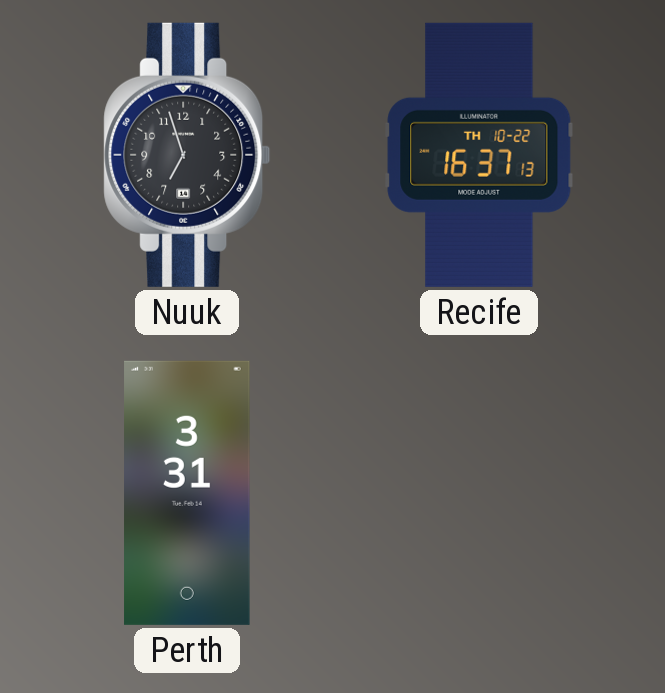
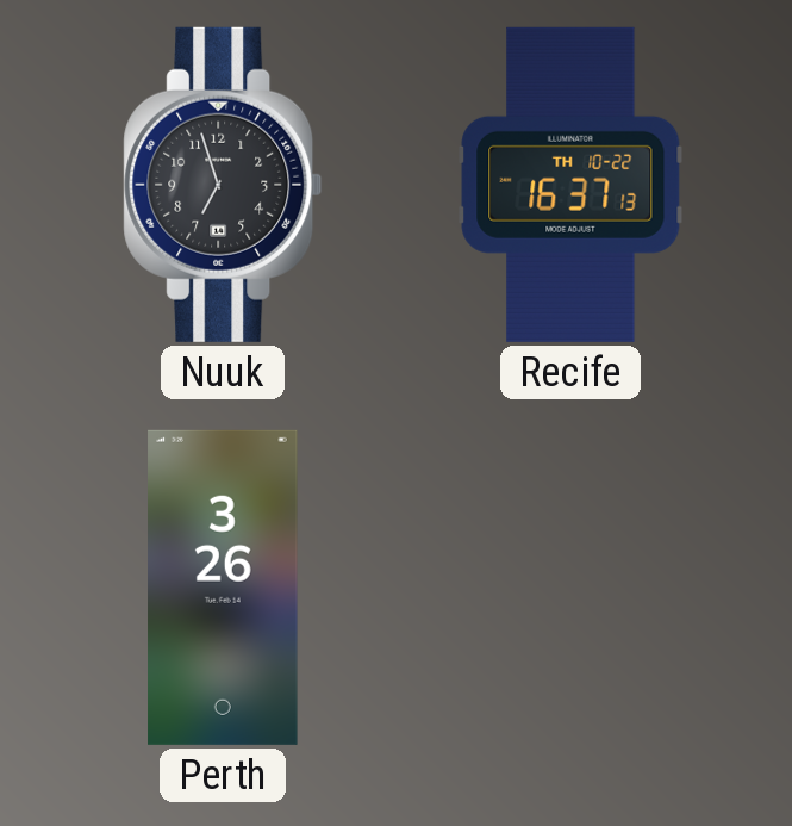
Perth: 3:31 -> 3:26 (223, 588)
